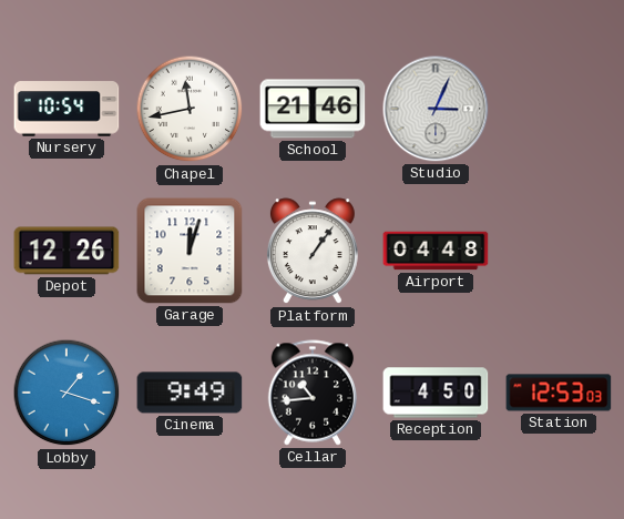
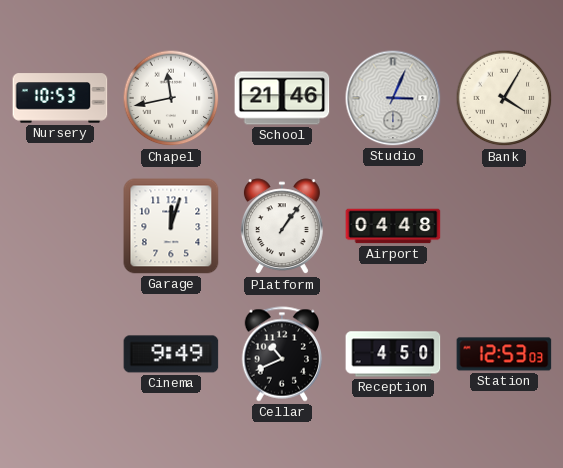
Nursery: 10:54 -> 10:53 (60, 98)
Bank: none -> 4:05 (504, 98)
Depot: 12:26 -> none (67, 251)
Lobby: 1:18 -> none (67, 393)
Cellar: 10:44 -> 10:41 (282, 354)
